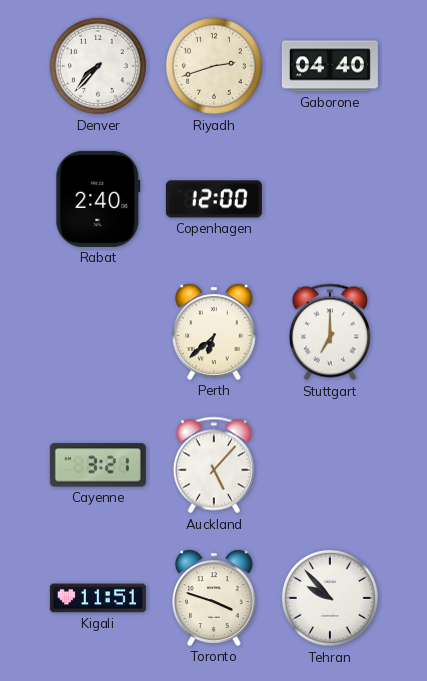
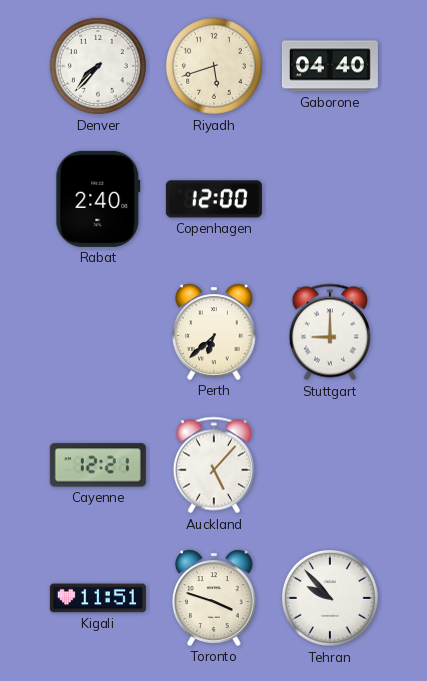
Riyadh: 2:42 -> 5:42 (214, 66)
Stuttgart: 7:00 -> 9:00 (330, 332)
Cayenne: 3:21 -> 12:21 (98, 465)
